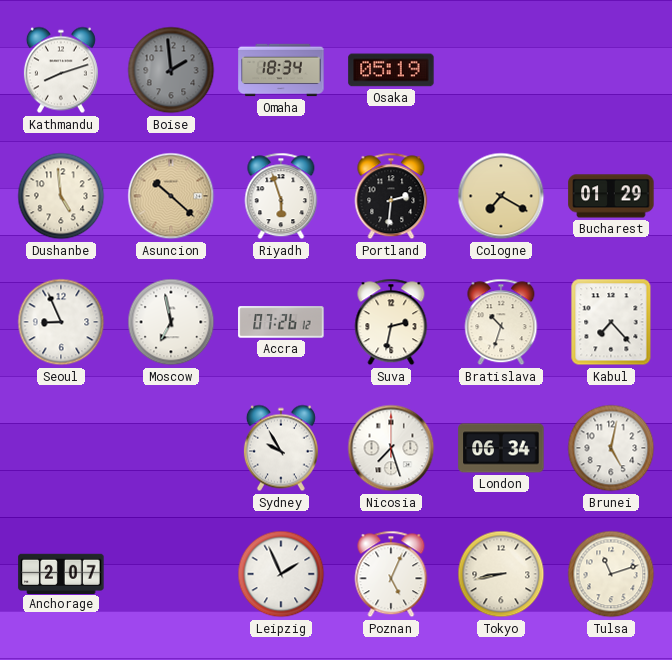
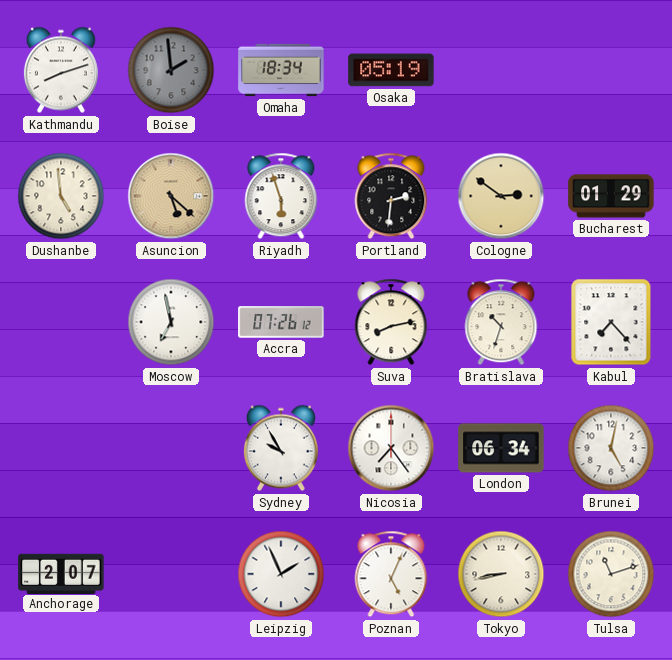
Asuncion: 10:22 -> 5:22 (171, 196)
Cologne: 7:20 -> 2:51 (501, 196)
Seoul: 8:56 -> none (61, 322)
Suva: 2:32 -> 8:13 (391, 322)
Nicosia: 7:27 -> 7:24 (391, 448)
